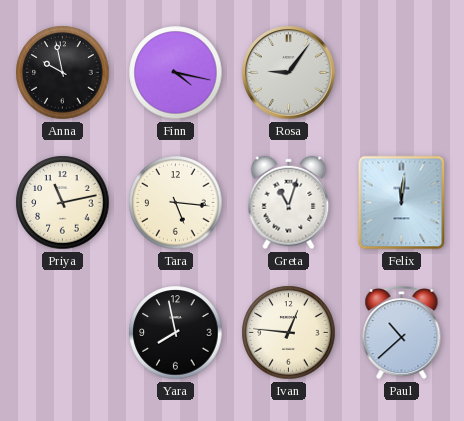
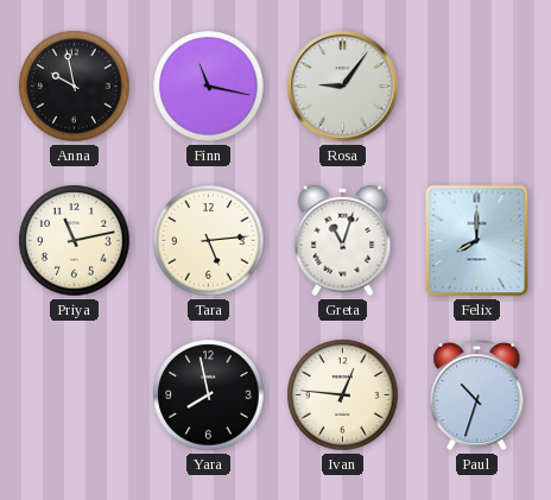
Finn: 4:17 -> 11:17 (209, 87)
Tara: 5:16 -> 5:14 (209, 241)
Felix: 12:01 -> 8:00 (477, 241)
Paul: 10:38 -> 10:33 (477, 395)
